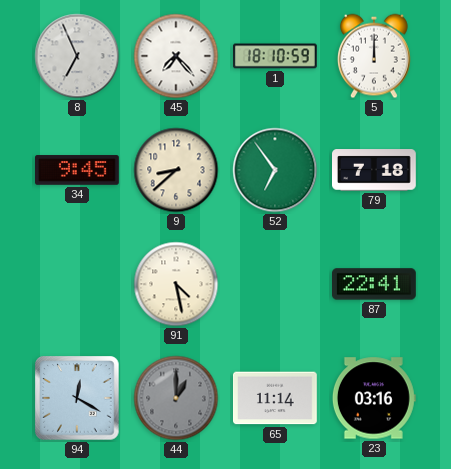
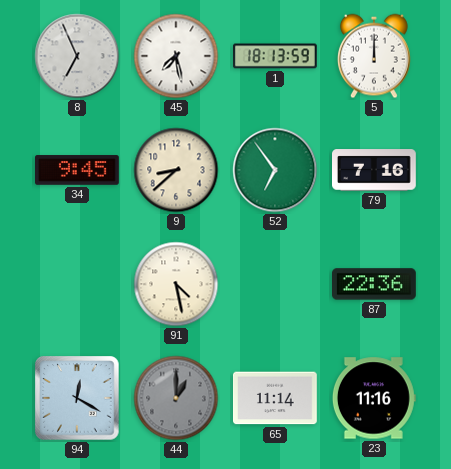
45: 7:23 -> 7:28 (176, 56)
1: 18:10 -> 18:13 (276, 56)
79: 7:18 -> 7:16 (375, 170)
87: 22:41 -> 22:36 (375, 284)
23: 03:16 -> 11:16 (374, 398)
